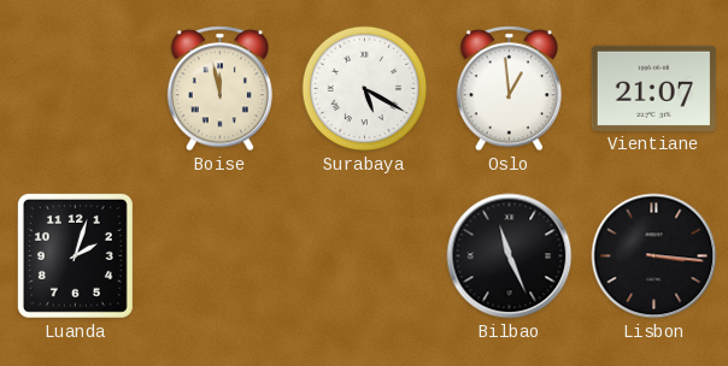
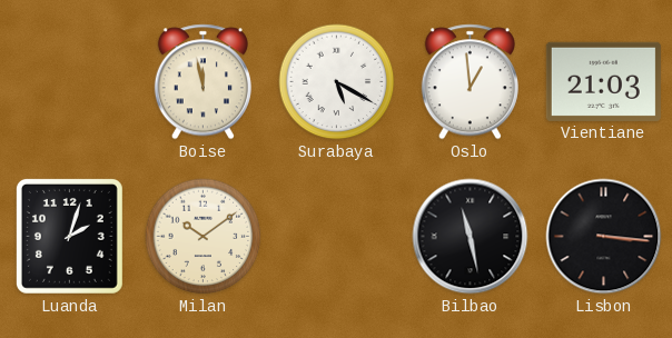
Vientiane: 21:07 -> 21:03 (603, 81)
Milan: none -> 10:09 (204, 237)
Bilbao: 11:26 -> 11:28 (471, 237)
